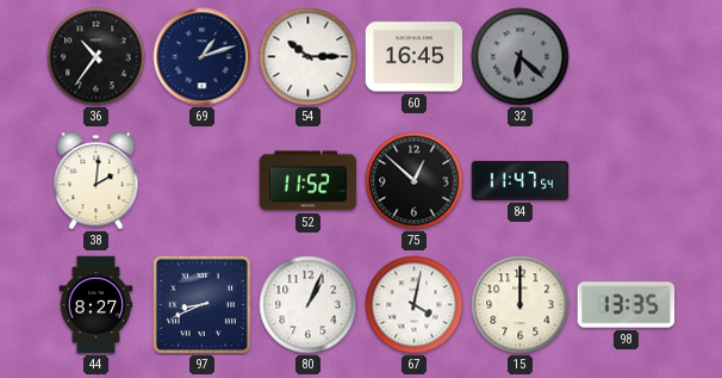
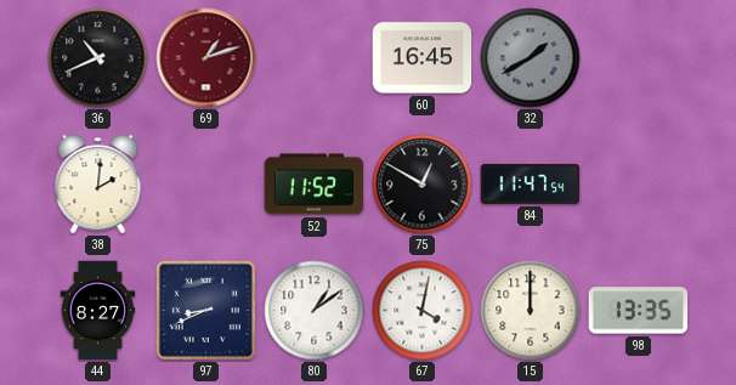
36: 10:36 -> 10:41 (98, 58)
69 dial: navy -> burgundy (206, 58)
54: 10:15 -> none (309, 57)
32: 6:22 -> 1:40 (531, 58)
75: 12:52 -> 12:50 (423, 185)
80: 1:04 -> 1:09 (315, 311)
